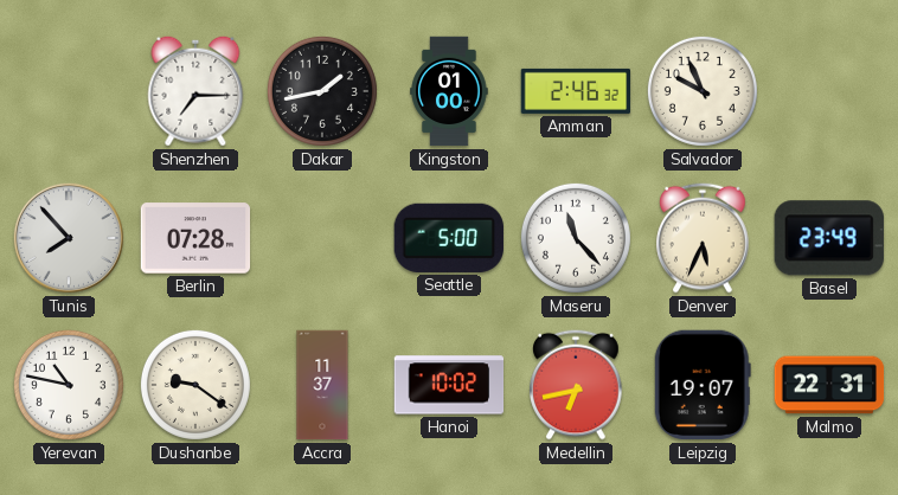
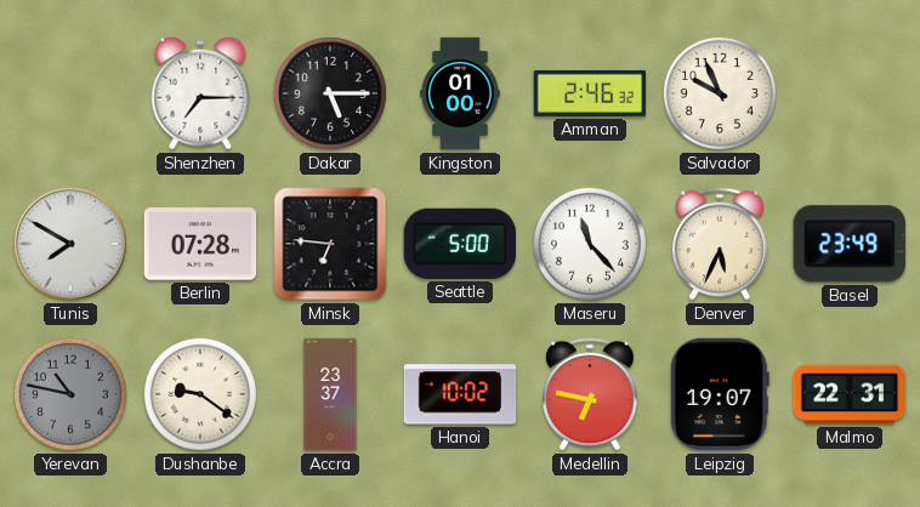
Dakar: 1:43 -> 5:15 (330, 93)
Tunis: 7:53 -> 7:50 (70, 244)
Minsk: none -> 6:46 (330, 244)
Yerevan dial: white -> grey (70, 394)
Accra: 11:37 -> 23:37 (330, 394)
Medellin: 6:43 -> 6:47 (590, 394)
